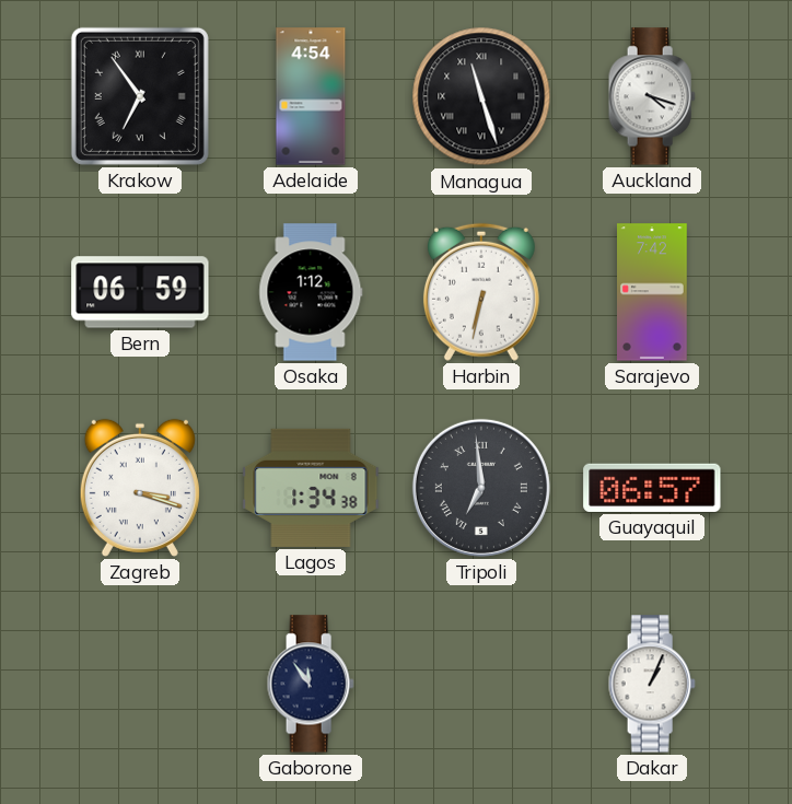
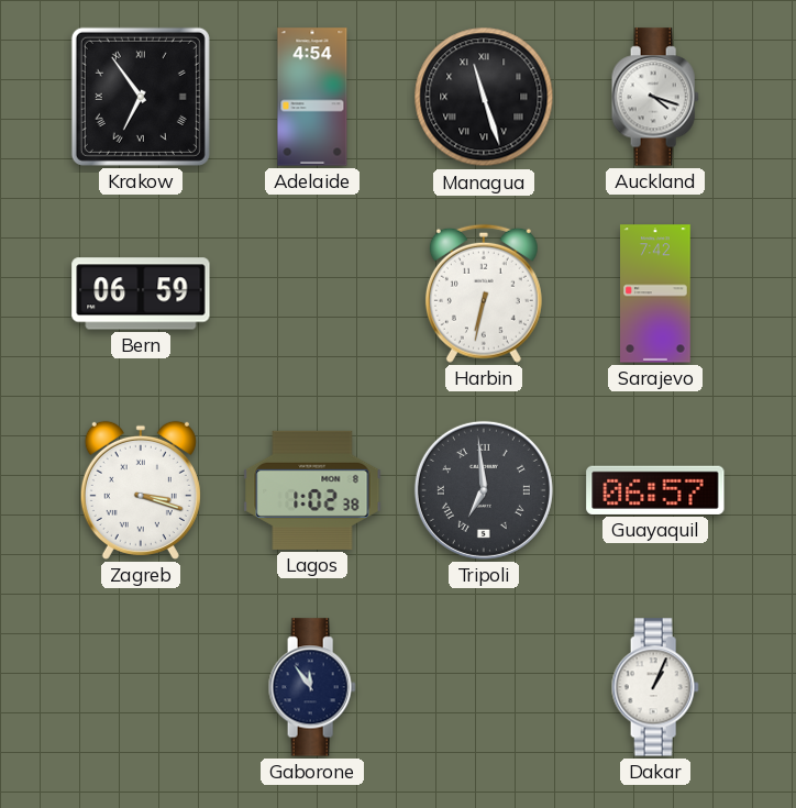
Osaka: 1:12 -> none (311, 292)
Lagos: 1:34 -> 1:02 (312, 490)
